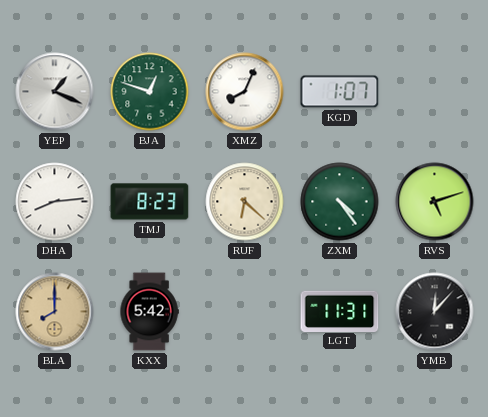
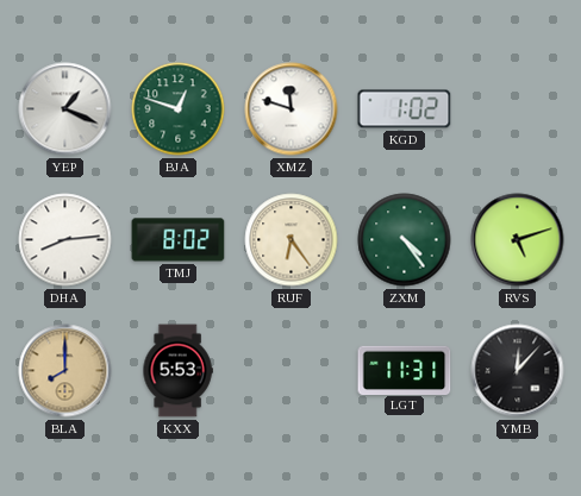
XMZ: 8:04 -> 11:48 (292, 109)
KGD: 1:07 -> 1:02 (405, 109)
TMJ: 8:23 -> 8:02 (179, 240)
RUF: 6:22 -> 6:24 (292, 240)
KXX: 5:42 -> 5:53 (177, 371)
